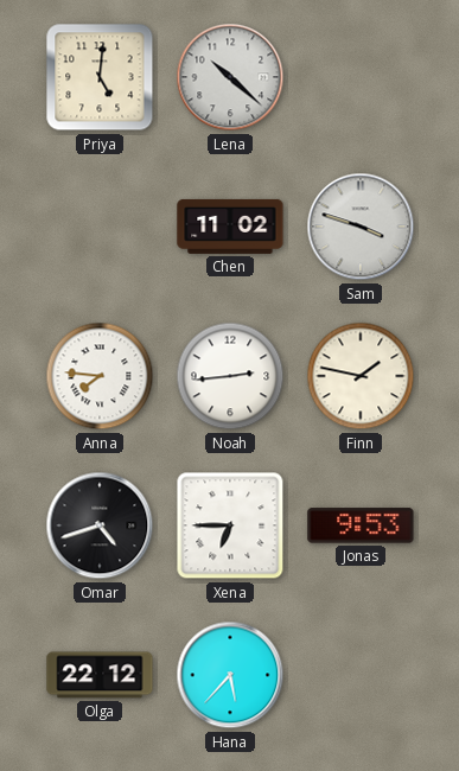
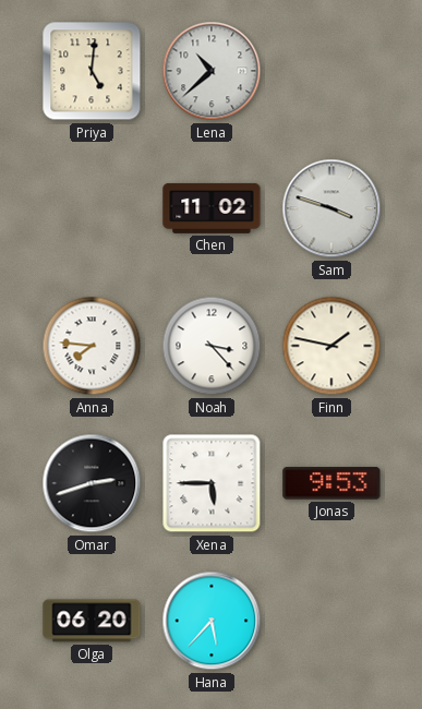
Lena: 10:22 -> 10:38 (212, 71)
Noah: 2:44 -> 3:23 (212, 346)
Omar: 4:42 -> 2:42 (92, 483)
Xena: 6:45 -> 5:45 (212, 483)
Olga: 22:12 -> 06:20 (92, 621)
